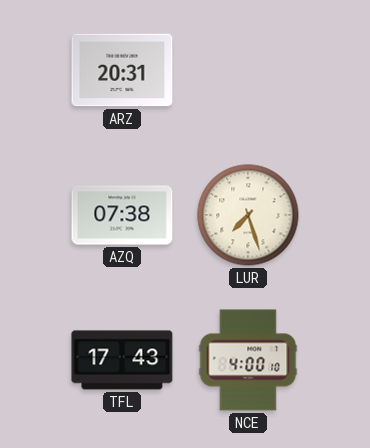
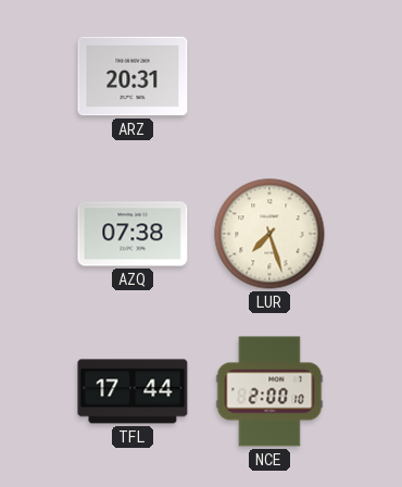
TFL: 17:43 -> 17:44 (133, 391)
NCE: 4:00 -> 2:00 (269, 391)
